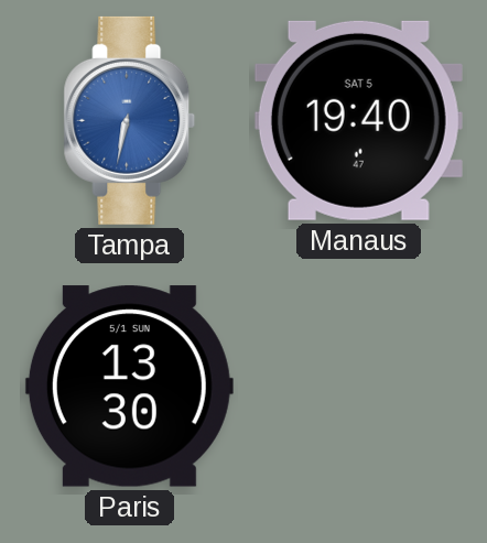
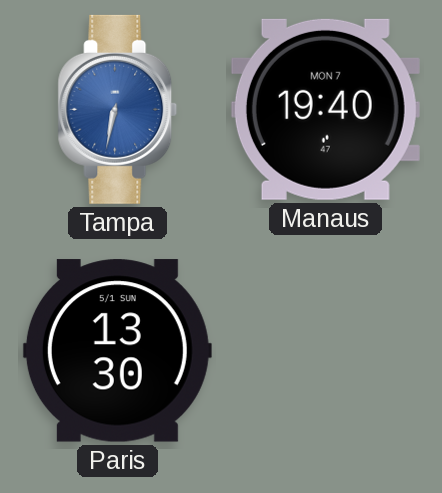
Manaus date: SAT 5 -> MON 7 (325, 109)
